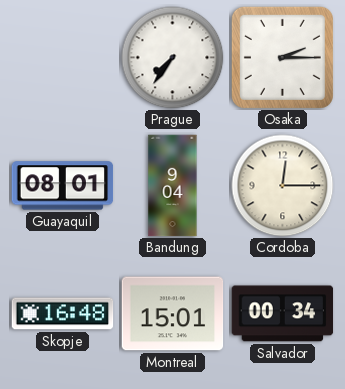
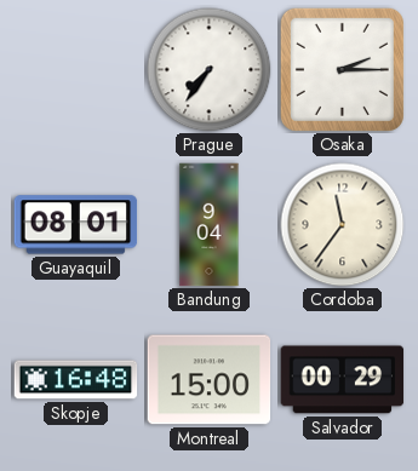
Cordoba: 12:15 -> 11:36 (343, 225)
Montreal: 15:01 -> 15:00 (210, 380)
Salvador: 00:34 -> 00:29 (343, 380)
